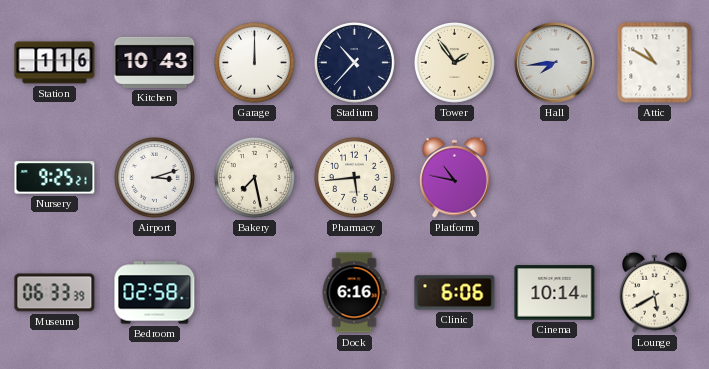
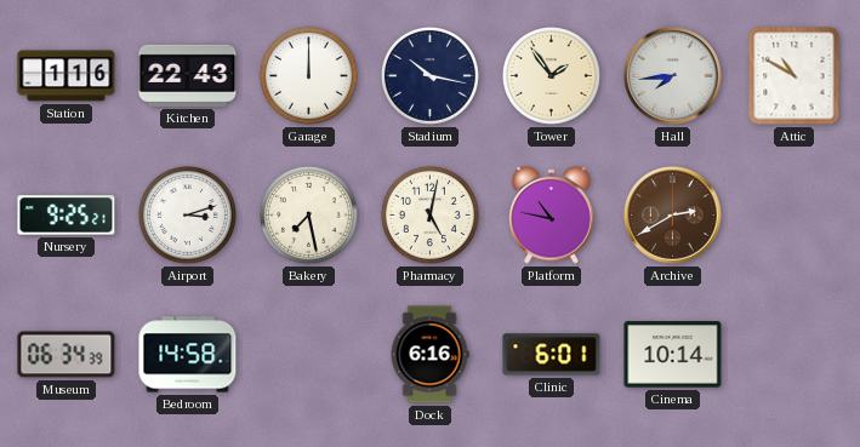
Kitchen: 10:43 -> 22:43 (188, 75)
Stadium: 10:37 -> 10:17 (429, 75)
Pharmacy: 5:44 -> 5:02 (429, 214)
Archive: none -> 2:40 (673, 216)
Museum: 06:33 -> 06:34 (67, 355)
Bedroom: 02:58 -> 14:58 (188, 355)
Clinic: 6:06 -> 6:01 (552, 355)
Lounge: 5:40 -> none (655, 292)
